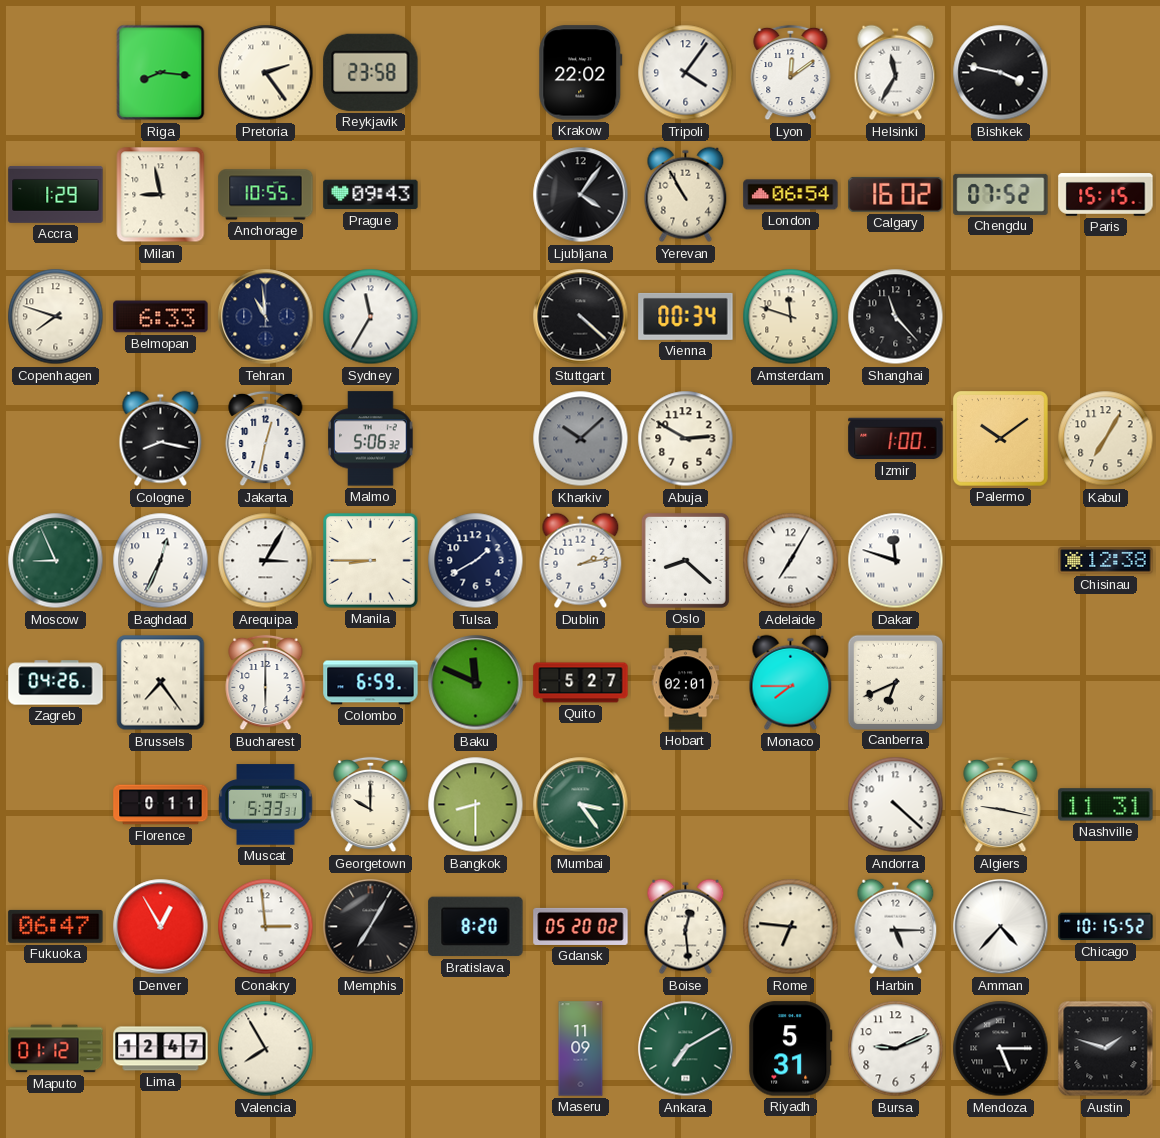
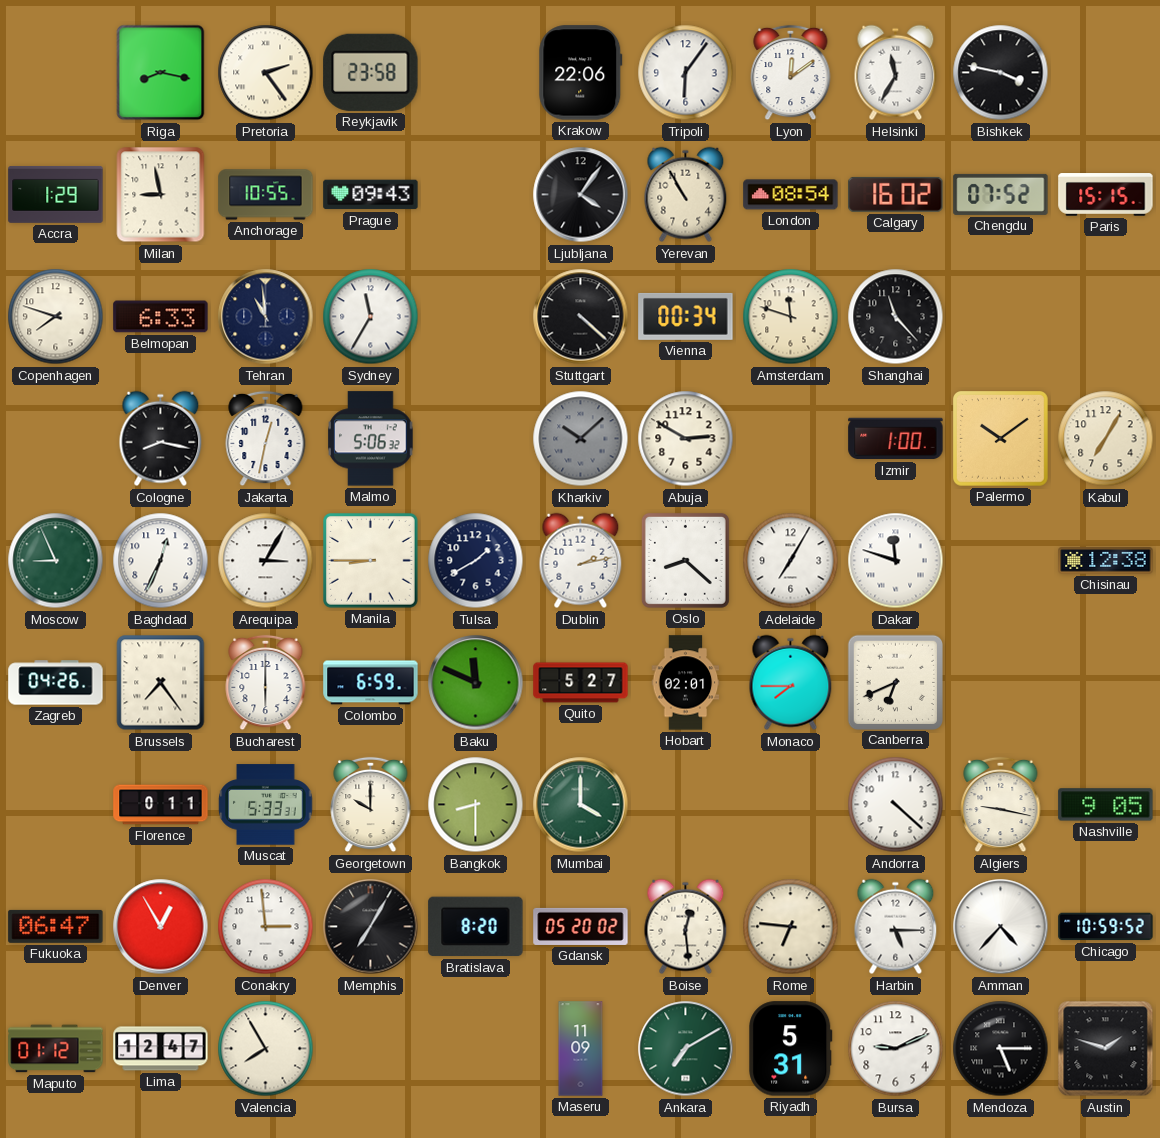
Riga: 8:16 -> 8:17 (161, 73)
Krakow: 22:02 -> 22:06 (581, 73)
Tripoli: 4:06 -> 6:06 (686, 73)
London: 06:54 -> 08:54 (791, 195)
Mumbai: 3:24 -> 4:00 (581, 805)
Nashville: 11:31 -> 9:05 (1106, 805)
Chicago: 10:15 -> 10:59 (1106, 927)
